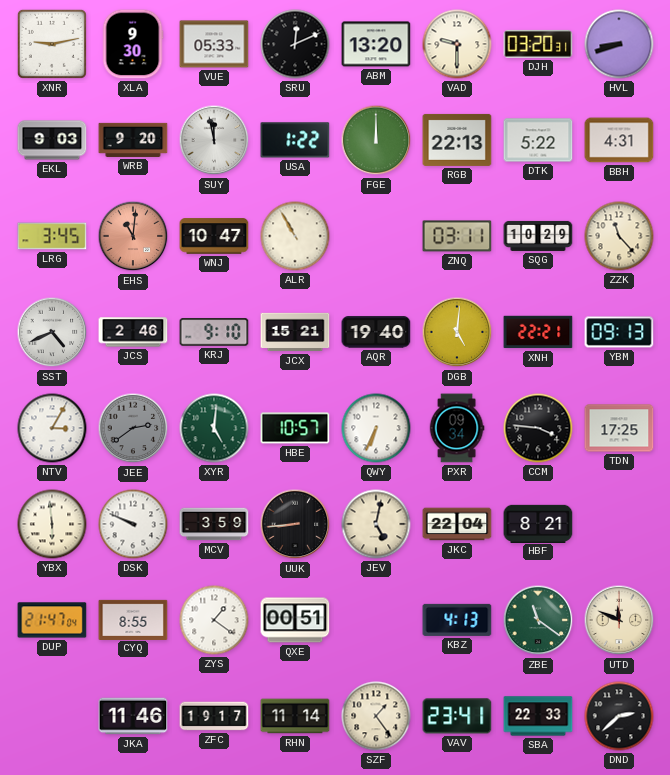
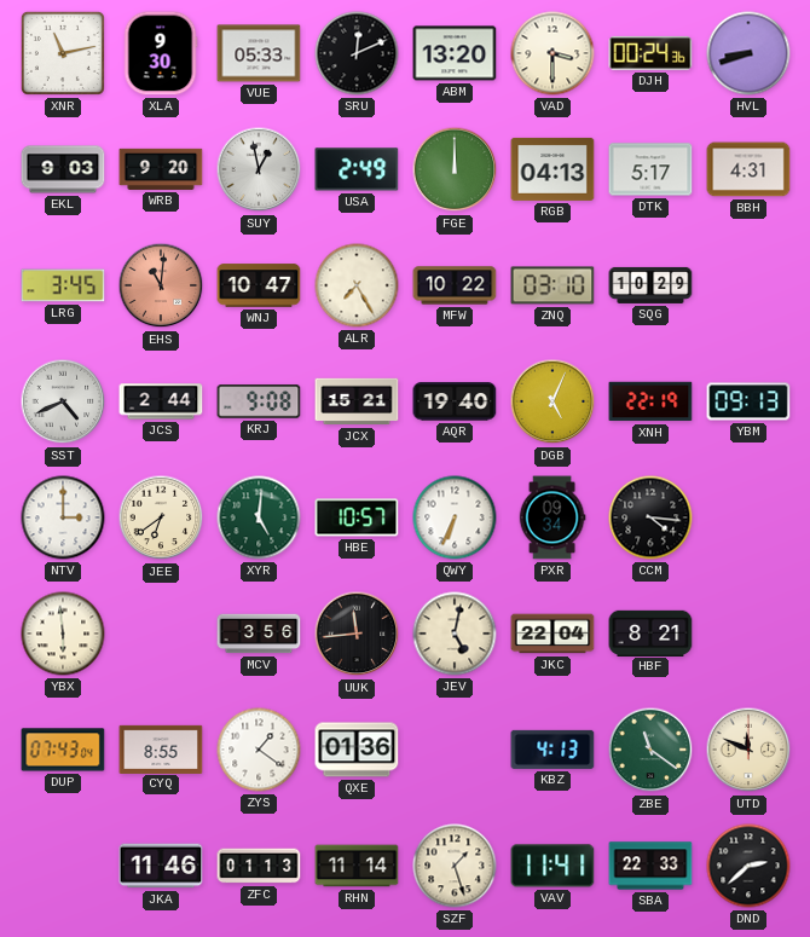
XNR: 9:13 -> 11:13 (63, 53)
VAD: 9:30 -> 3:30 (552, 53)
DJH: 03:20 -> 00:24 (650, 53)
SUY: 11:58 -> 12:58 (259, 169)
USA: 1:22 -> 2:49 (357, 169)
RGB: 22:13 -> 04:13 (552, 169)
DTK: 5:22 -> 5:17 (650, 169)
ALR: 10:55 -> 7:25 (357, 285)
MFW: none -> 10:22 (455, 285)
ZNQ: 03:11 -> 03:10 (552, 285)
ZZK: 11:23 -> none (619, 236)
JCS: 2:46 -> 2:44 (161, 401)
KRJ: 9:10 -> 9:08 (259, 401)
DGB: 5:01 -> 5:04 (552, 401)
XNH: 22:21 -> 22:19 (650, 401)
NTV: 3:05 -> 3:00 (63, 517)
JEE: 2:39 -> 6:39 (161, 517)
JEE dial: grey -> cream (161, 517)
CCM: 3:46 -> 4:16 (650, 517)
TDN: 17:25 -> none (619, 428)
DSK: 9:49 -> none (133, 524)
MCV: 3:59 -> 3:56 (259, 634)
UUK: 8:44 -> 11:44 (357, 634)
DUP: 21:47 -> 07:43 (63, 750)
QXE: 00:51 -> 01:36 (357, 750)
ZFC: 19:17 -> 01:13 (259, 866)
SZF: 1:24 -> 1:27 (455, 866)
VAV: 23:41 -> 11:41 (552, 866)
